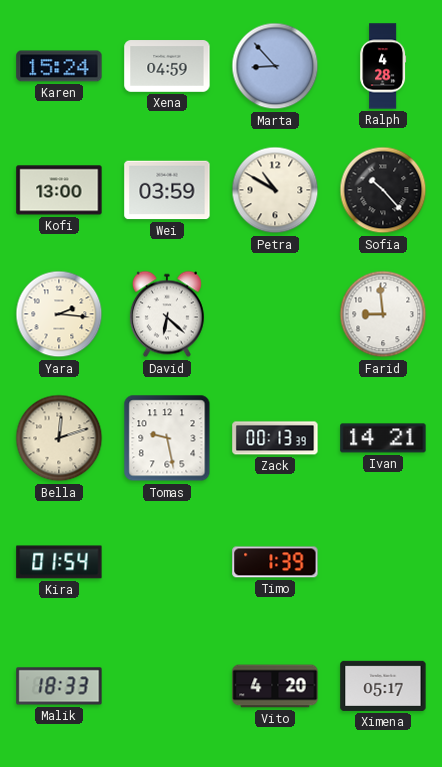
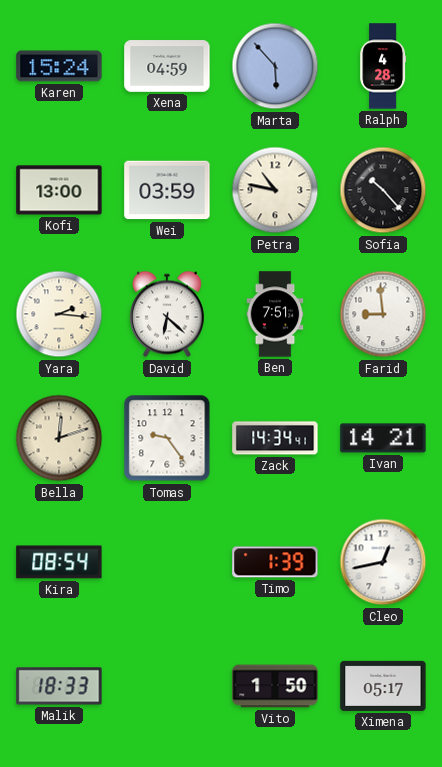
Marta: 8:53 -> 5:53 (275, 66)
Petra: 10:50 -> 10:47 (275, 190)
Ben: none -> 7:51 (275, 314)
Tomas: 9:28 -> 9:24 (167, 438)
Zack: 00:13 -> 14:34 (275, 438)
Kira: 01:54 -> 08:54 (59, 562)
Cleo: none -> 12:43 (383, 562)
Vito: 4:20 -> 1:50 (275, 686)
